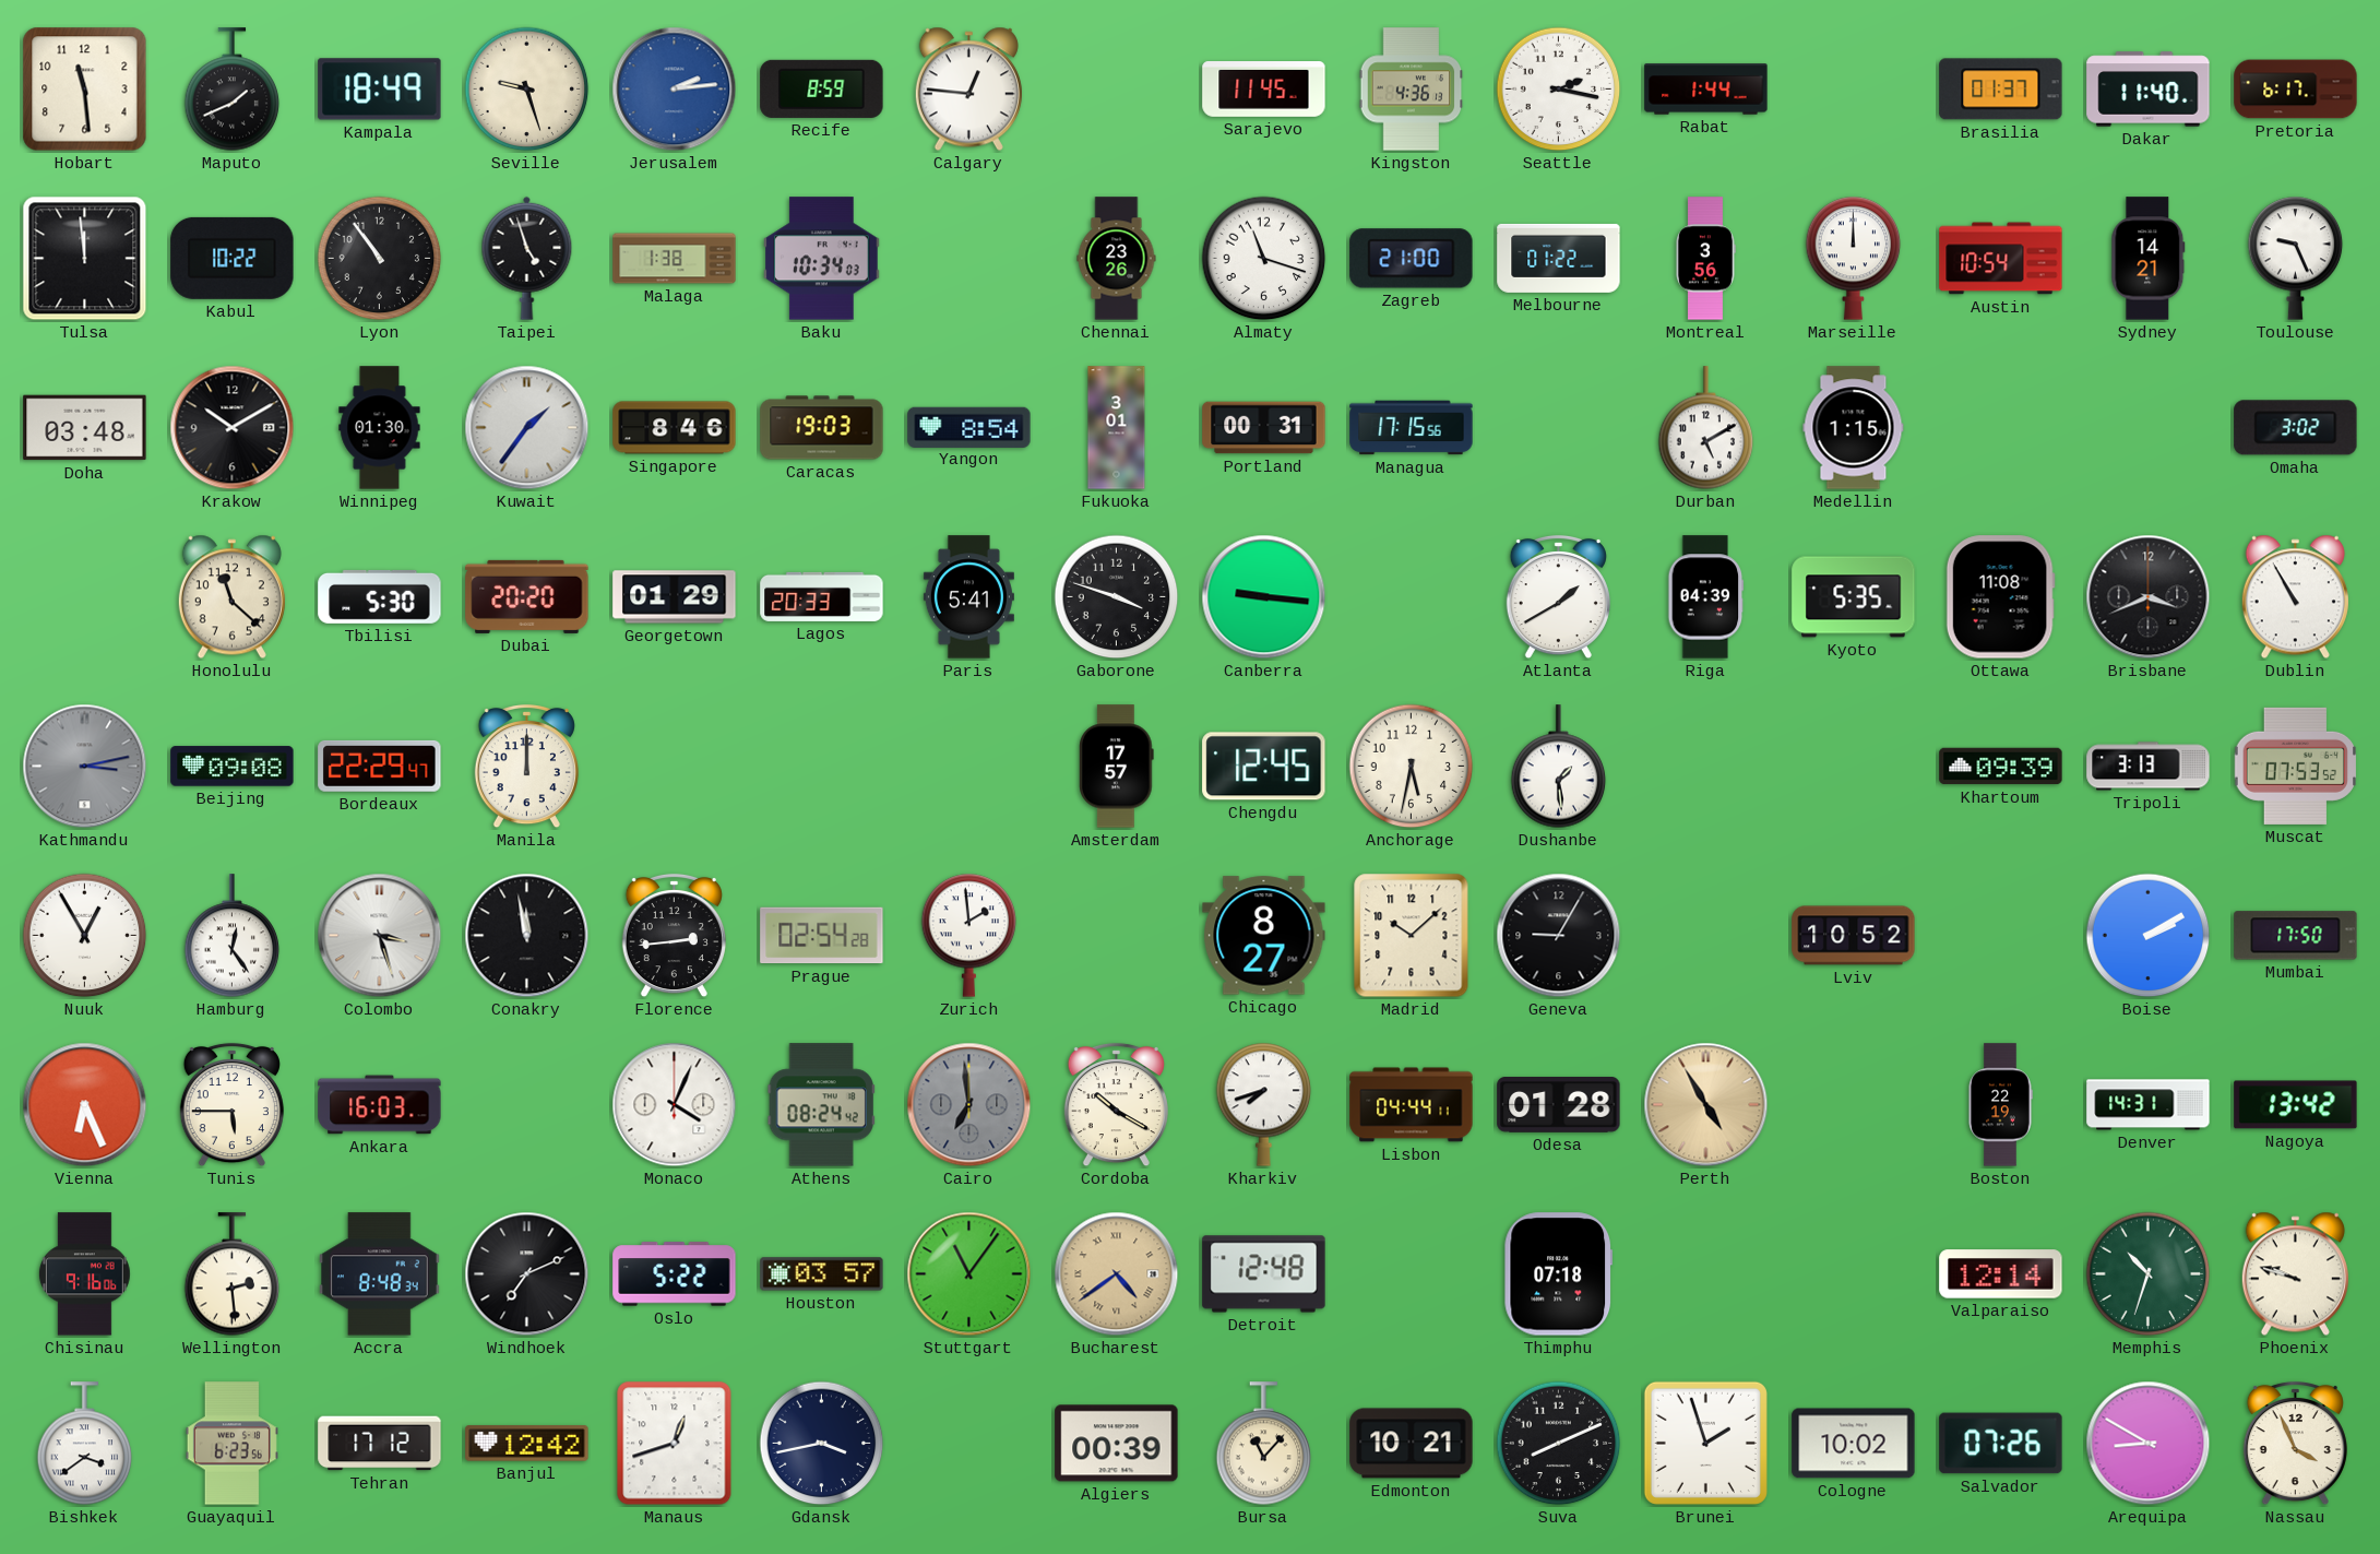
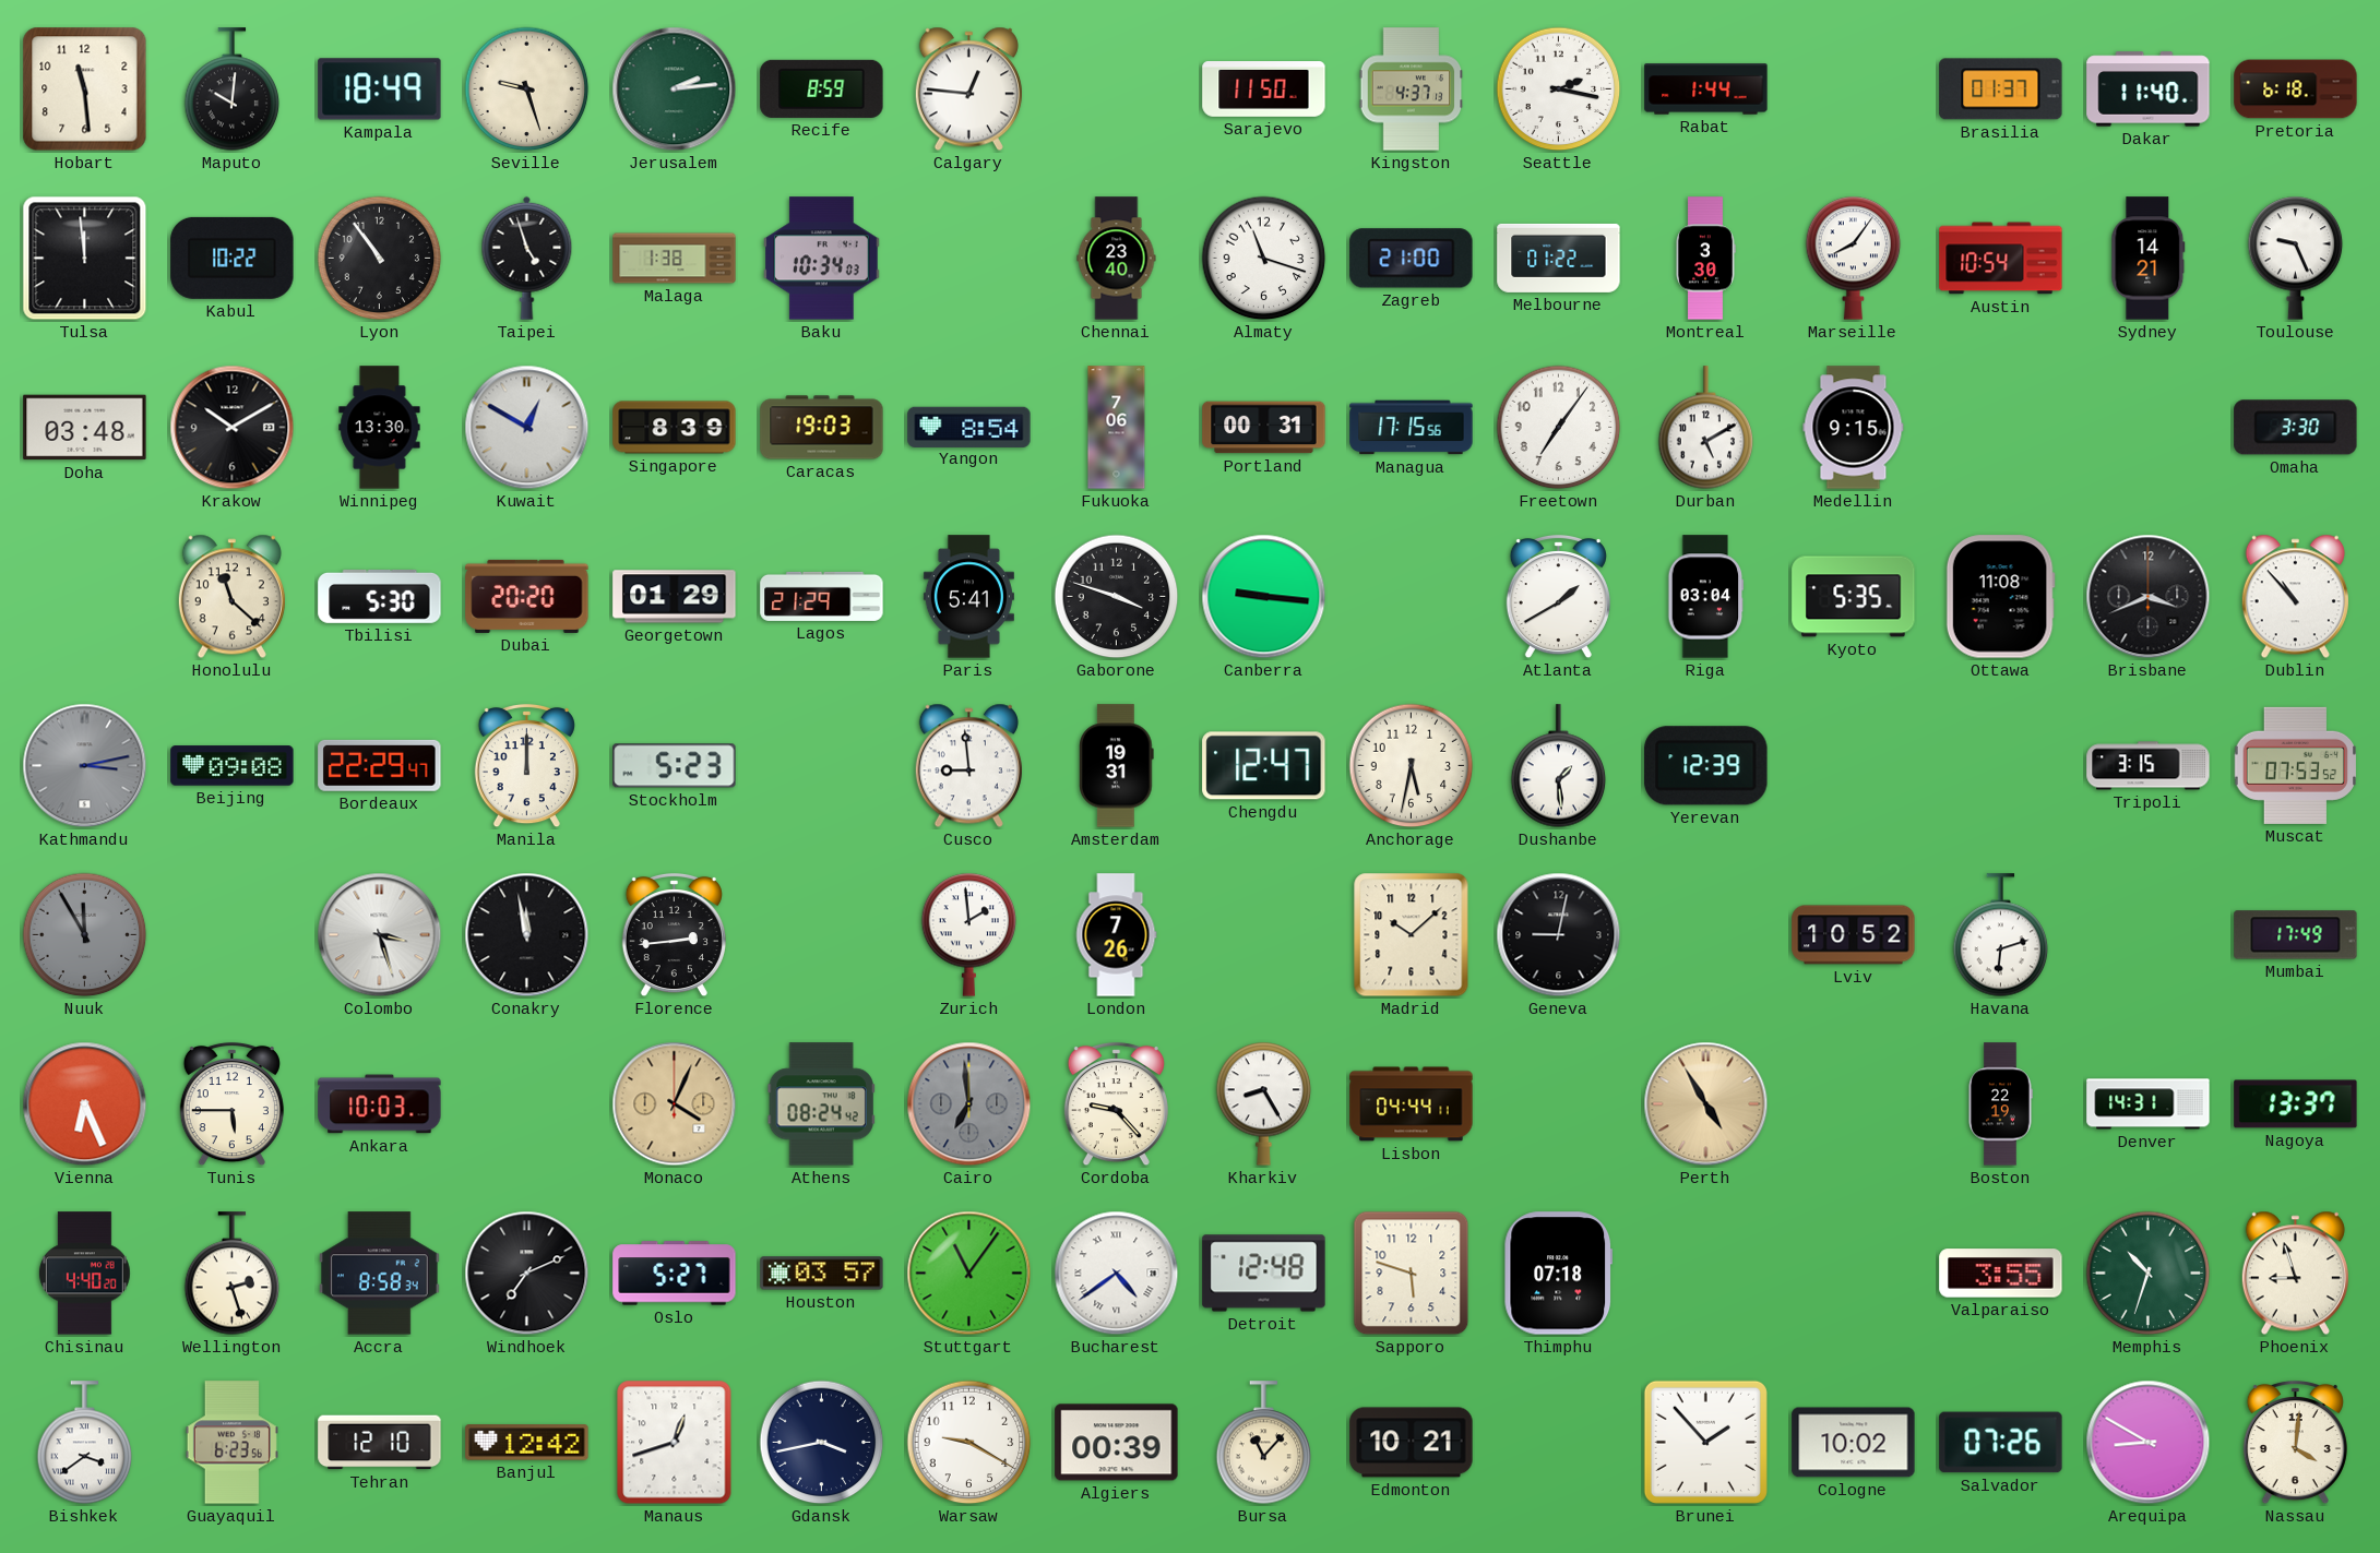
Maputo: 1:41 -> 10:01 (233, 89)
Jerusalem dial: blue -> green (675, 89)
Sarajevo: 11:45 -> 11:50 (1264, 89)
Kingston: 4:36 -> 4:37 (1412, 89)
Pretoria: 6:17 -> 6:18 (2296, 89)
Chennai: 23:26 -> 23:40 (1117, 259)
Montreal: 3:56 -> 3:30 (1705, 259)
Marseille: 12:00 -> 8:06 (1854, 258)
Winnipeg: 01:30 -> 13:30 (380, 428)
Kuwait: 1:36 -> 12:50 (527, 428)
Singapore: 8:46 -> 8:39 (675, 428)
Fukuoka: 3:01 -> 7:06 (1117, 428)
Freetown: none -> 7:06 (1559, 428)
Medellin: 1:15 -> 9:15 (1854, 428)
Omaha: 3:02 -> 3:30 (2296, 428)
Lagos: 20:33 -> 21:29 (822, 596)
Riga: 04:39 -> 03:04 (1706, 597)
Dublin: 10:55 -> 10:53 (2295, 597)
Stockholm: none -> 5:23 (675, 766)
Cusco: none -> 8:59 (968, 766)
Amsterdam: 17:57 -> 19:31 (1117, 766)
Chengdu: 12:45 -> 12:47 (1264, 766)
Yerevan: none -> 12:39 (1706, 766)
Khartoum: 09:39 -> none (2001, 767)
Tripoli: 3:13 -> 3:15 (2149, 766)
Nuuk: 12:55 -> 11:55 (85, 935)
Nuuk dial: white -> grey (85, 935)
Hamburg: 12:24 -> none (233, 936)
Prague: 02:54 -> none (822, 936)
London: none -> 7:26 (1117, 935)
Chicago: 8:27 -> none (1264, 936)
Geneva: 9:05 -> 9:02 (1559, 935)
Havana: none -> 6:12 (2001, 935)
Boise: 2:10 -> none (2149, 936)
Mumbai: 17:50 -> 17:49 (2296, 935)
Ankara: 16:03 -> 10:03 (380, 1104)
Monaco dial: white -> champagne (675, 1104)
Cordoba: 10:20 -> 9:23 (1116, 1104)
Kharkiv: 7:42 -> 8:25 (1264, 1103)
Odesa: 01:28 -> none (1559, 1105)
Nagoya: 13:42 -> 13:37 (2296, 1104)
Chisinau: 9:16 -> 4:40 (84, 1274)
Wellington: 2:29 -> 2:27 (233, 1274)
Accra: 8:48 -> 8:58 (380, 1274)
Oslo: 5:22 -> 5:27 (675, 1274)
Bucharest dial: champagne -> white (1117, 1274)
Sapporo: none -> 5:48 (1412, 1274)
Valparaiso: 12:14 -> 3:55 (2001, 1274)
Phoenix: 9:48 -> 8:57 (2295, 1274)
Tehran: 17:12 -> 12:10 (380, 1443)
Warsaw: none -> 9:20 (969, 1443)
Suva: 8:11 -> none (1559, 1444)
Brunei: 1:57 -> 1:53 (1705, 1442)
Nassau: 3:56 -> 4:01 (2295, 1443)
